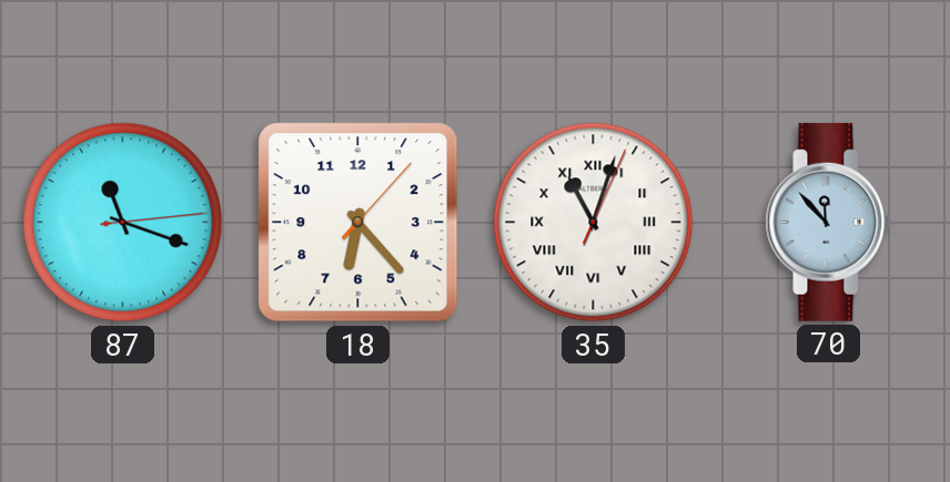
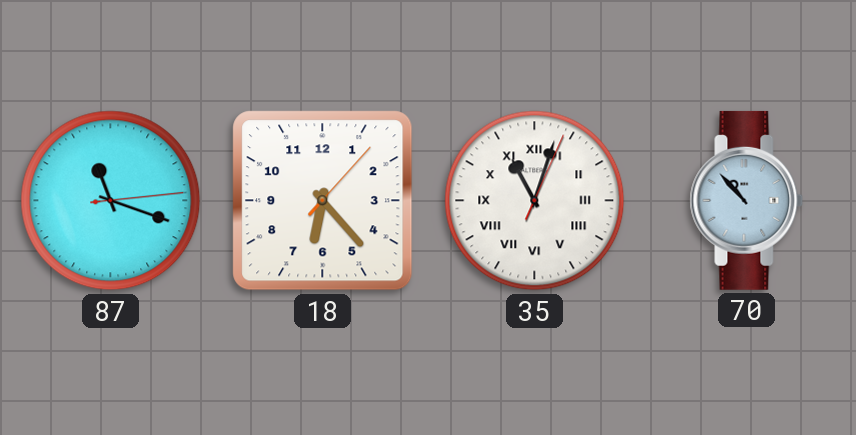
70: 11:53 -> 10:53 (747, 200)
